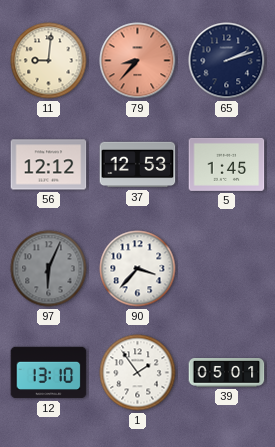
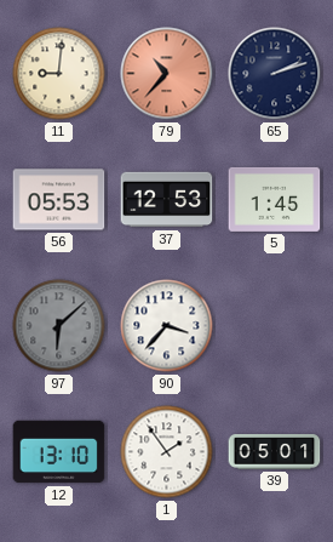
79: 8:37 -> 10:37 (167, 74)
56: 12:12 -> 05:53 (59, 200)
97: 6:04 -> 6:08 (59, 326)
